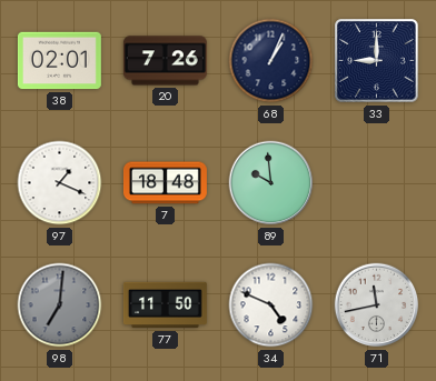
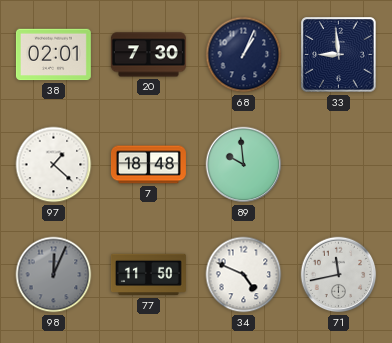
20: 7:26 -> 7:30 (148, 55)
33: 9:00 -> 8:59 (339, 55)
97: 1:19 -> 1:22 (54, 165)
98: 7:01 -> 12:04 (54, 275)
